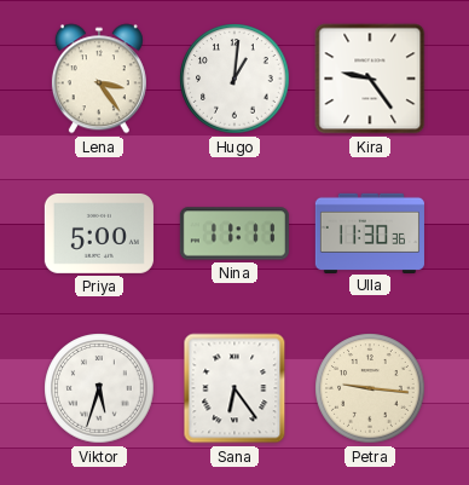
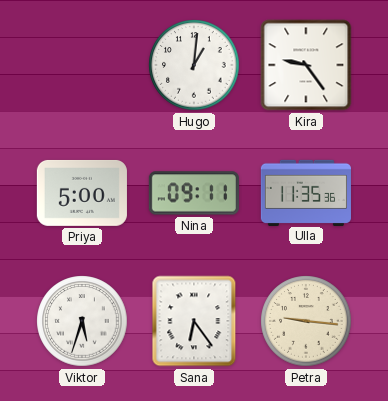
Lena: 3:24 -> none (99, 79)
Nina: 11:11 -> 09:11 (194, 193)
Ulla: 11:30 -> 11:35 (306, 192)
